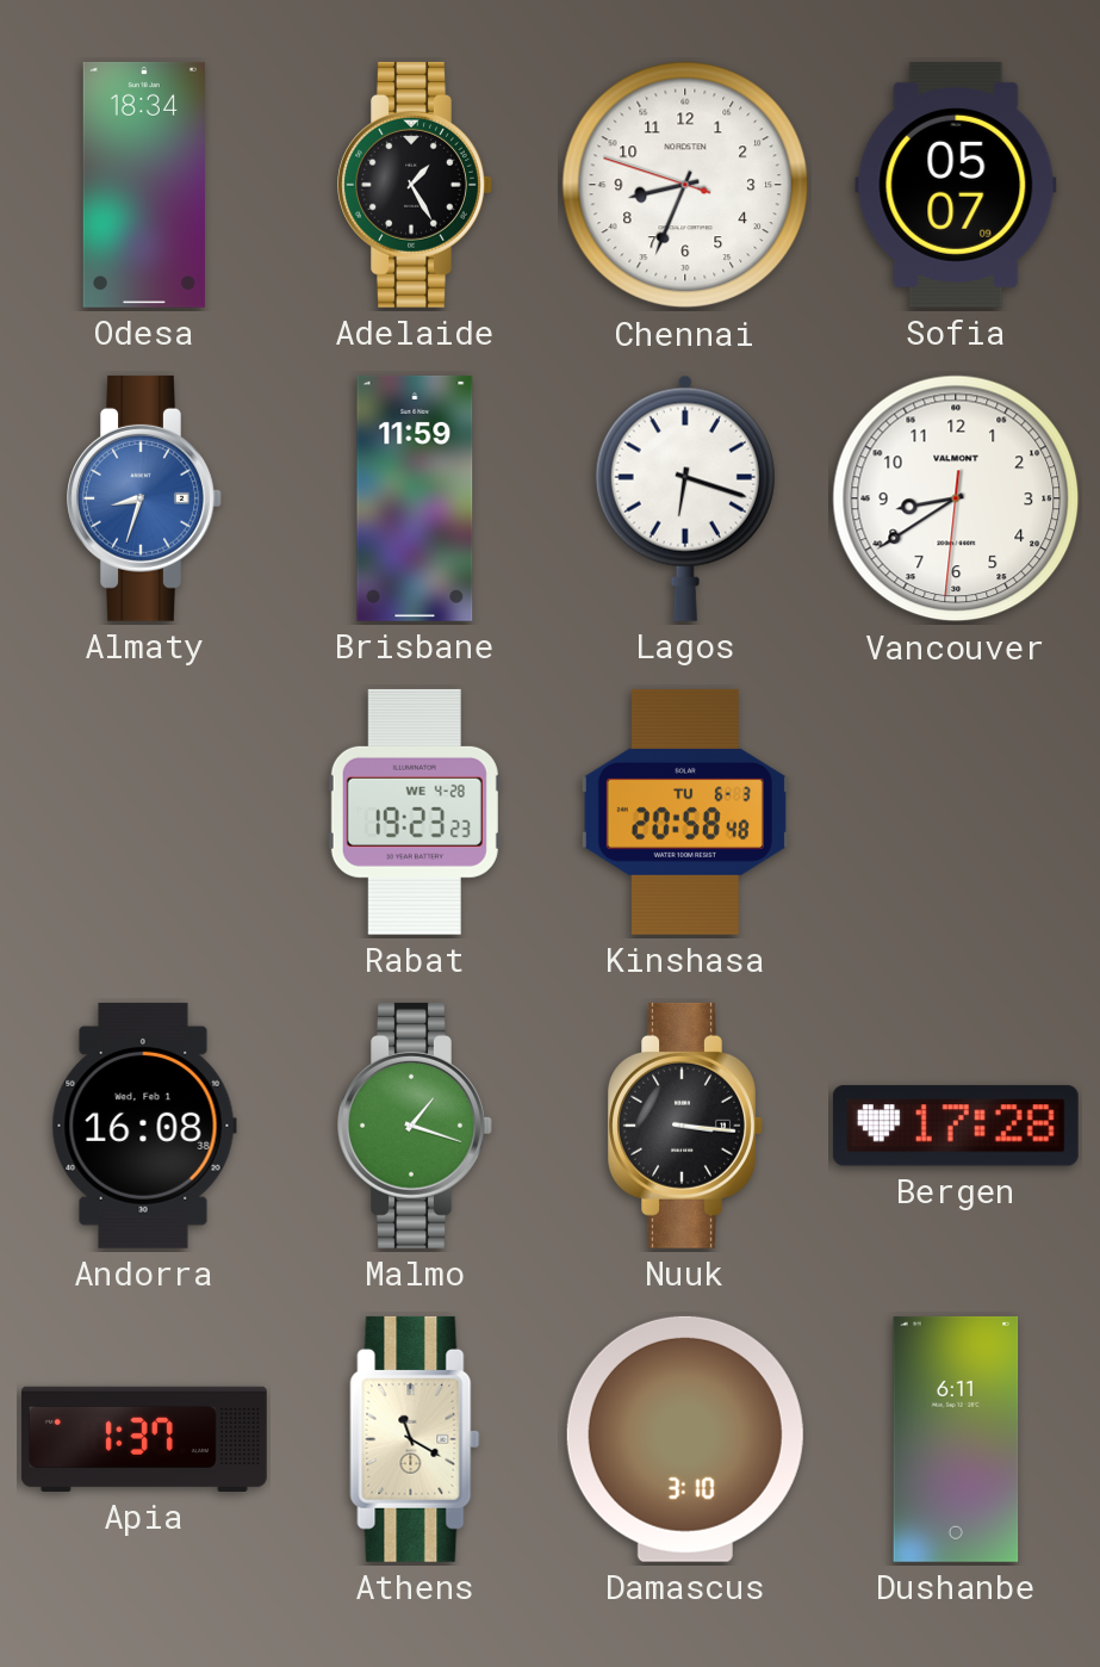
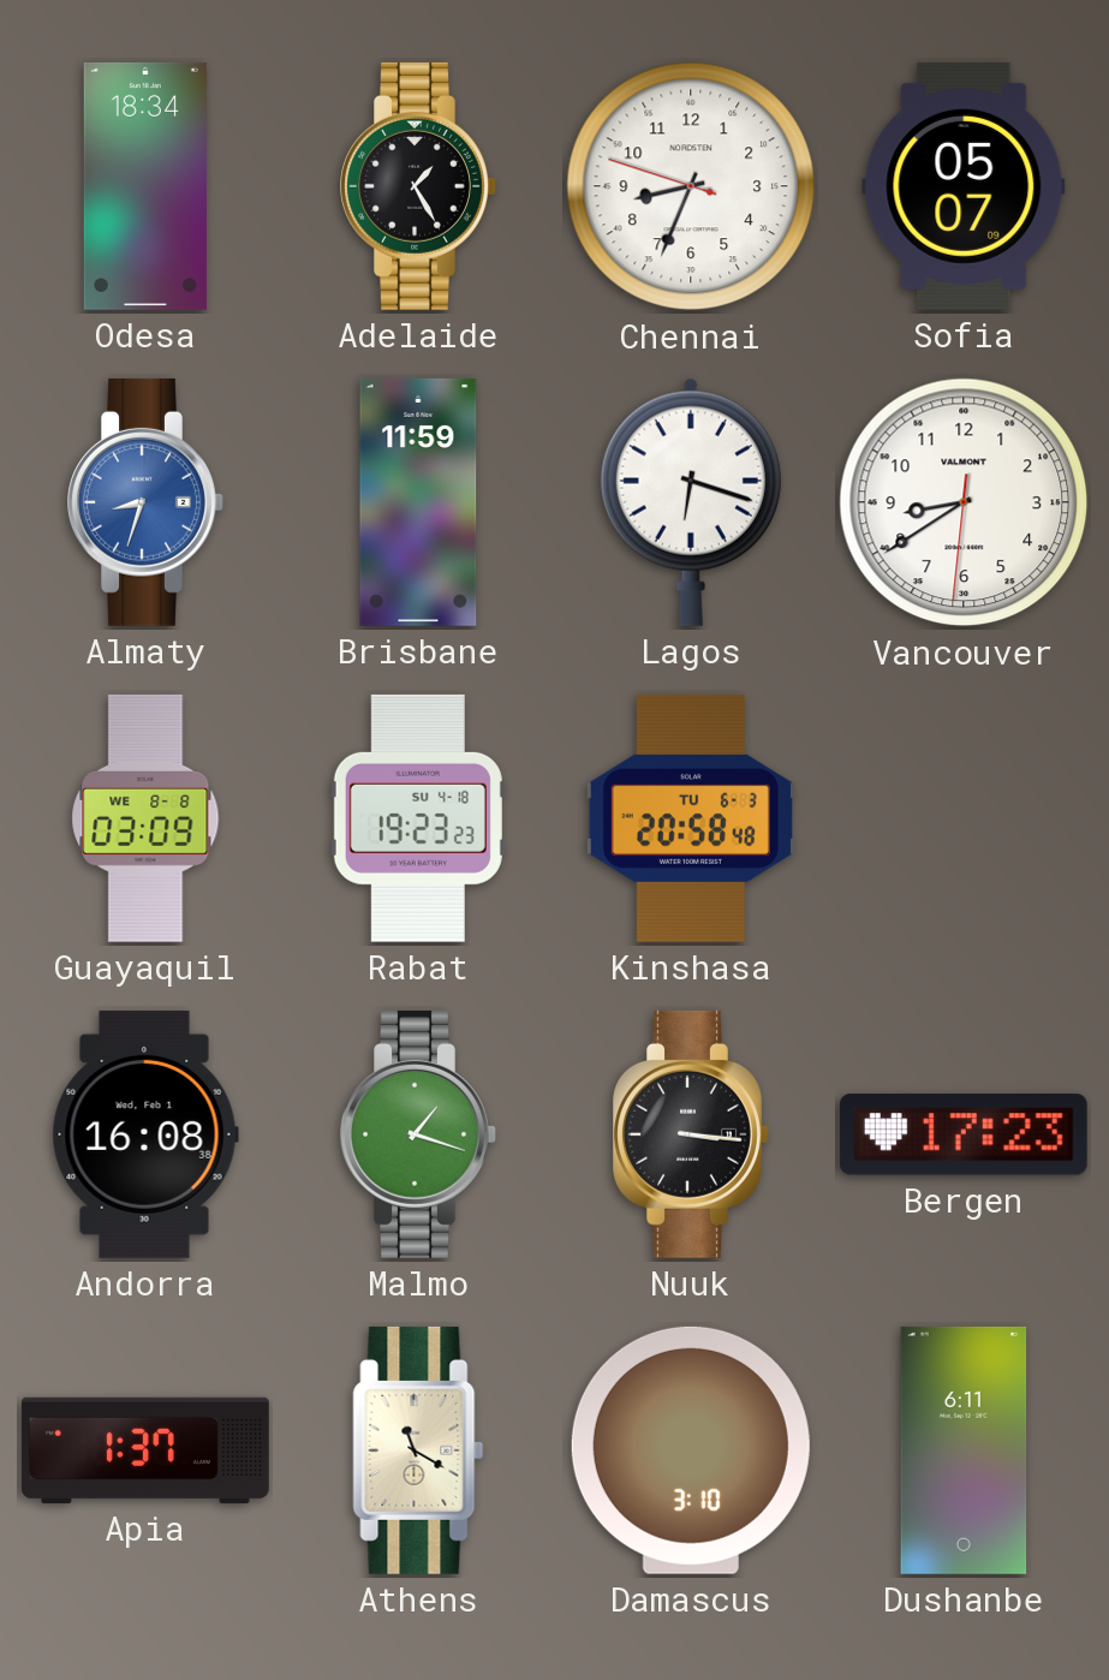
Guayaquil: none -> 03:09 (145, 818)
Rabat date: WE 4-28 -> SU 4-18 (418, 818)
Bergen: 17:28 -> 17:23 (964, 1134)
